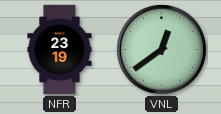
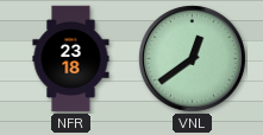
NFR: 23:19 -> 23:18 (71, 59)
